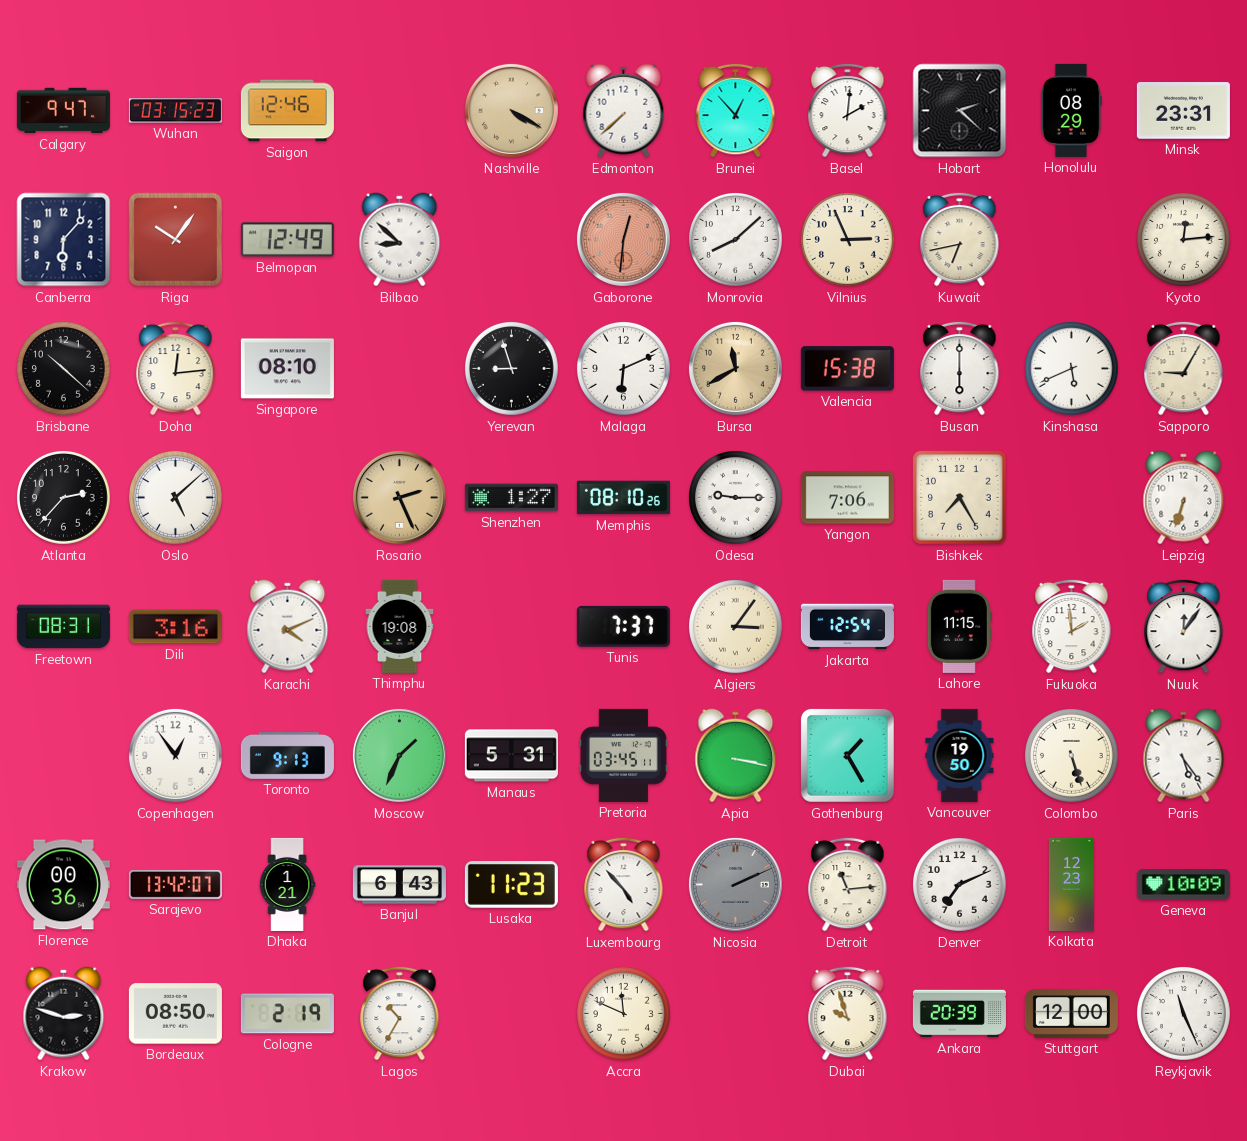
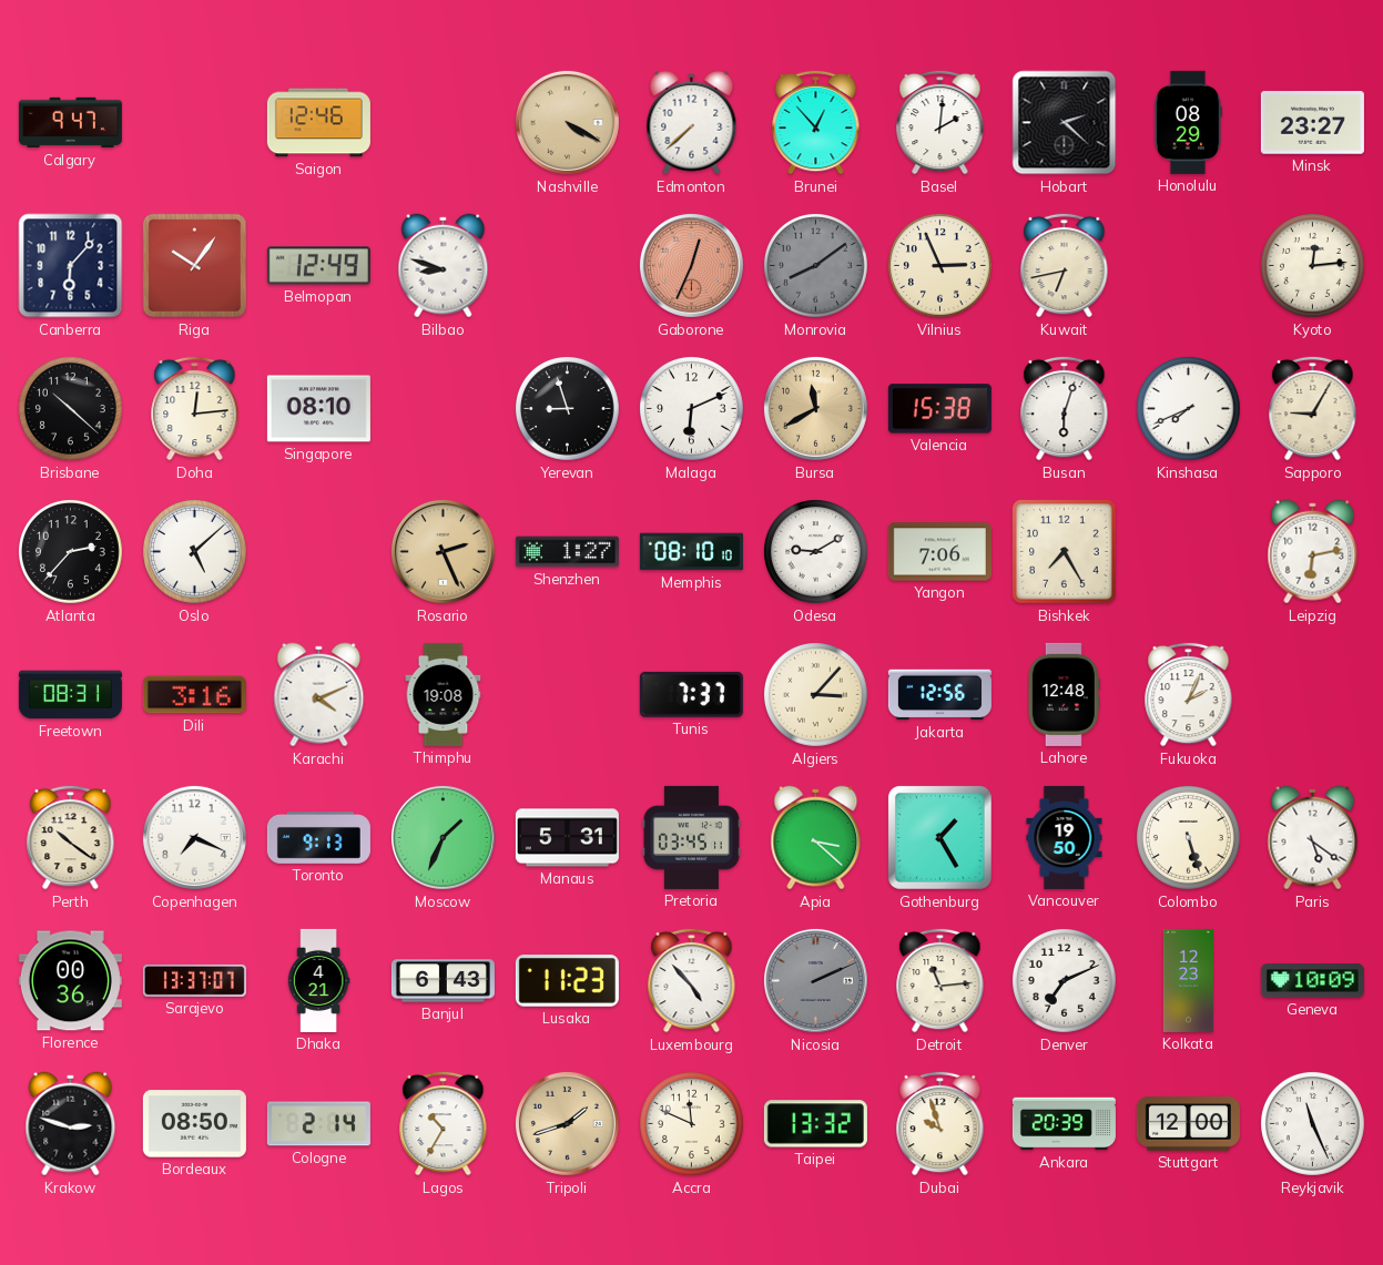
Wuhan: 03:15 -> none (175, 111)
Minsk: 23:31 -> 23:27 (1312, 123)
Bilbao: 8:52 -> 8:48 (444, 266)
Gaborone: 12:31 -> 12:34 (691, 265)
Monrovia: 8:08 -> 8:09 (816, 266)
Monrovia dial: white -> grey (816, 266)
Busan: 6:00 -> 6:03 (1065, 408)
Kinshasa: 5:41 -> 7:41 (1189, 409)
Memphis: 08:10:26 -> 08:10:10 (691, 552)
Odesa: 9:15 -> 9:10 (816, 552)
Leipzig: 6:33 -> 6:13 (1313, 552)
Algiers: 3:06 -> 3:07 (816, 695)
Jakarta: 12:54 -> 12:56 (939, 695)
Lahore: 11:15 -> 12:48 (1064, 694)
Fukuoka: 1:59 -> 2:04 (1189, 694)
Nuuk: 12:06 -> none (1184, 626)
Perth: none -> 10:21 (71, 837)
Copenhagen: 12:54 -> 7:19 (194, 837)
Apia: 3:17 -> 3:22 (816, 838)
Paris: 5:24 -> 5:21 (1313, 838)
Sarajevo: 13:42 -> 13:37 (194, 980)
Dhaka: 1:21 -> 4:21 (318, 980)
Cologne: 2:19 -> 2:14 (318, 1124)
Tripoli: none -> 1:42 (567, 1123)
Taipei: none -> 13:32 (815, 1124)
